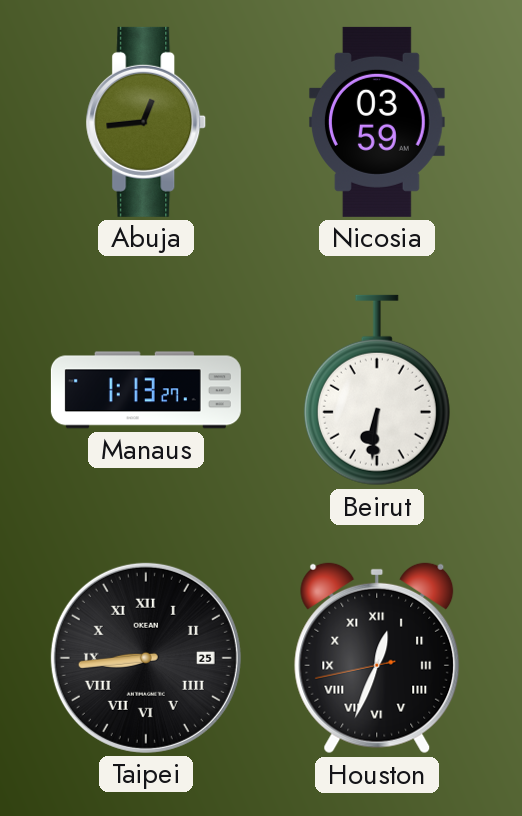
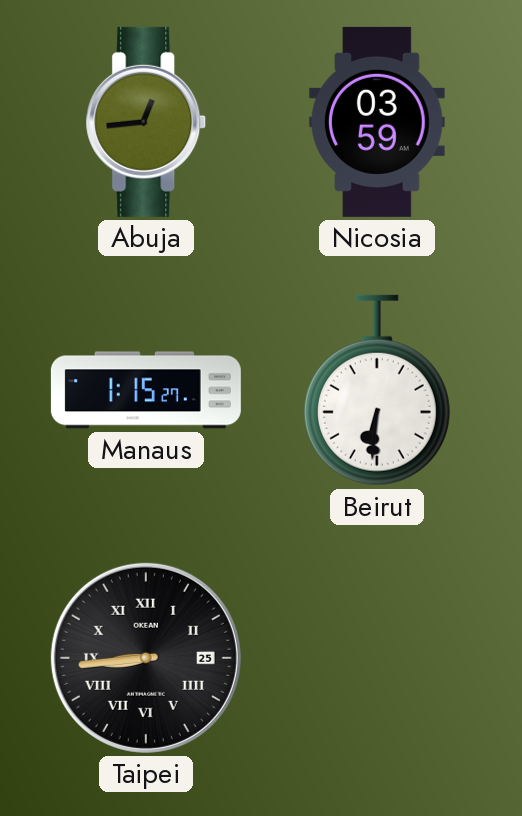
Manaus: 1:13 -> 1:15 (146, 390)
Houston: 12:33 -> none (377, 658)
